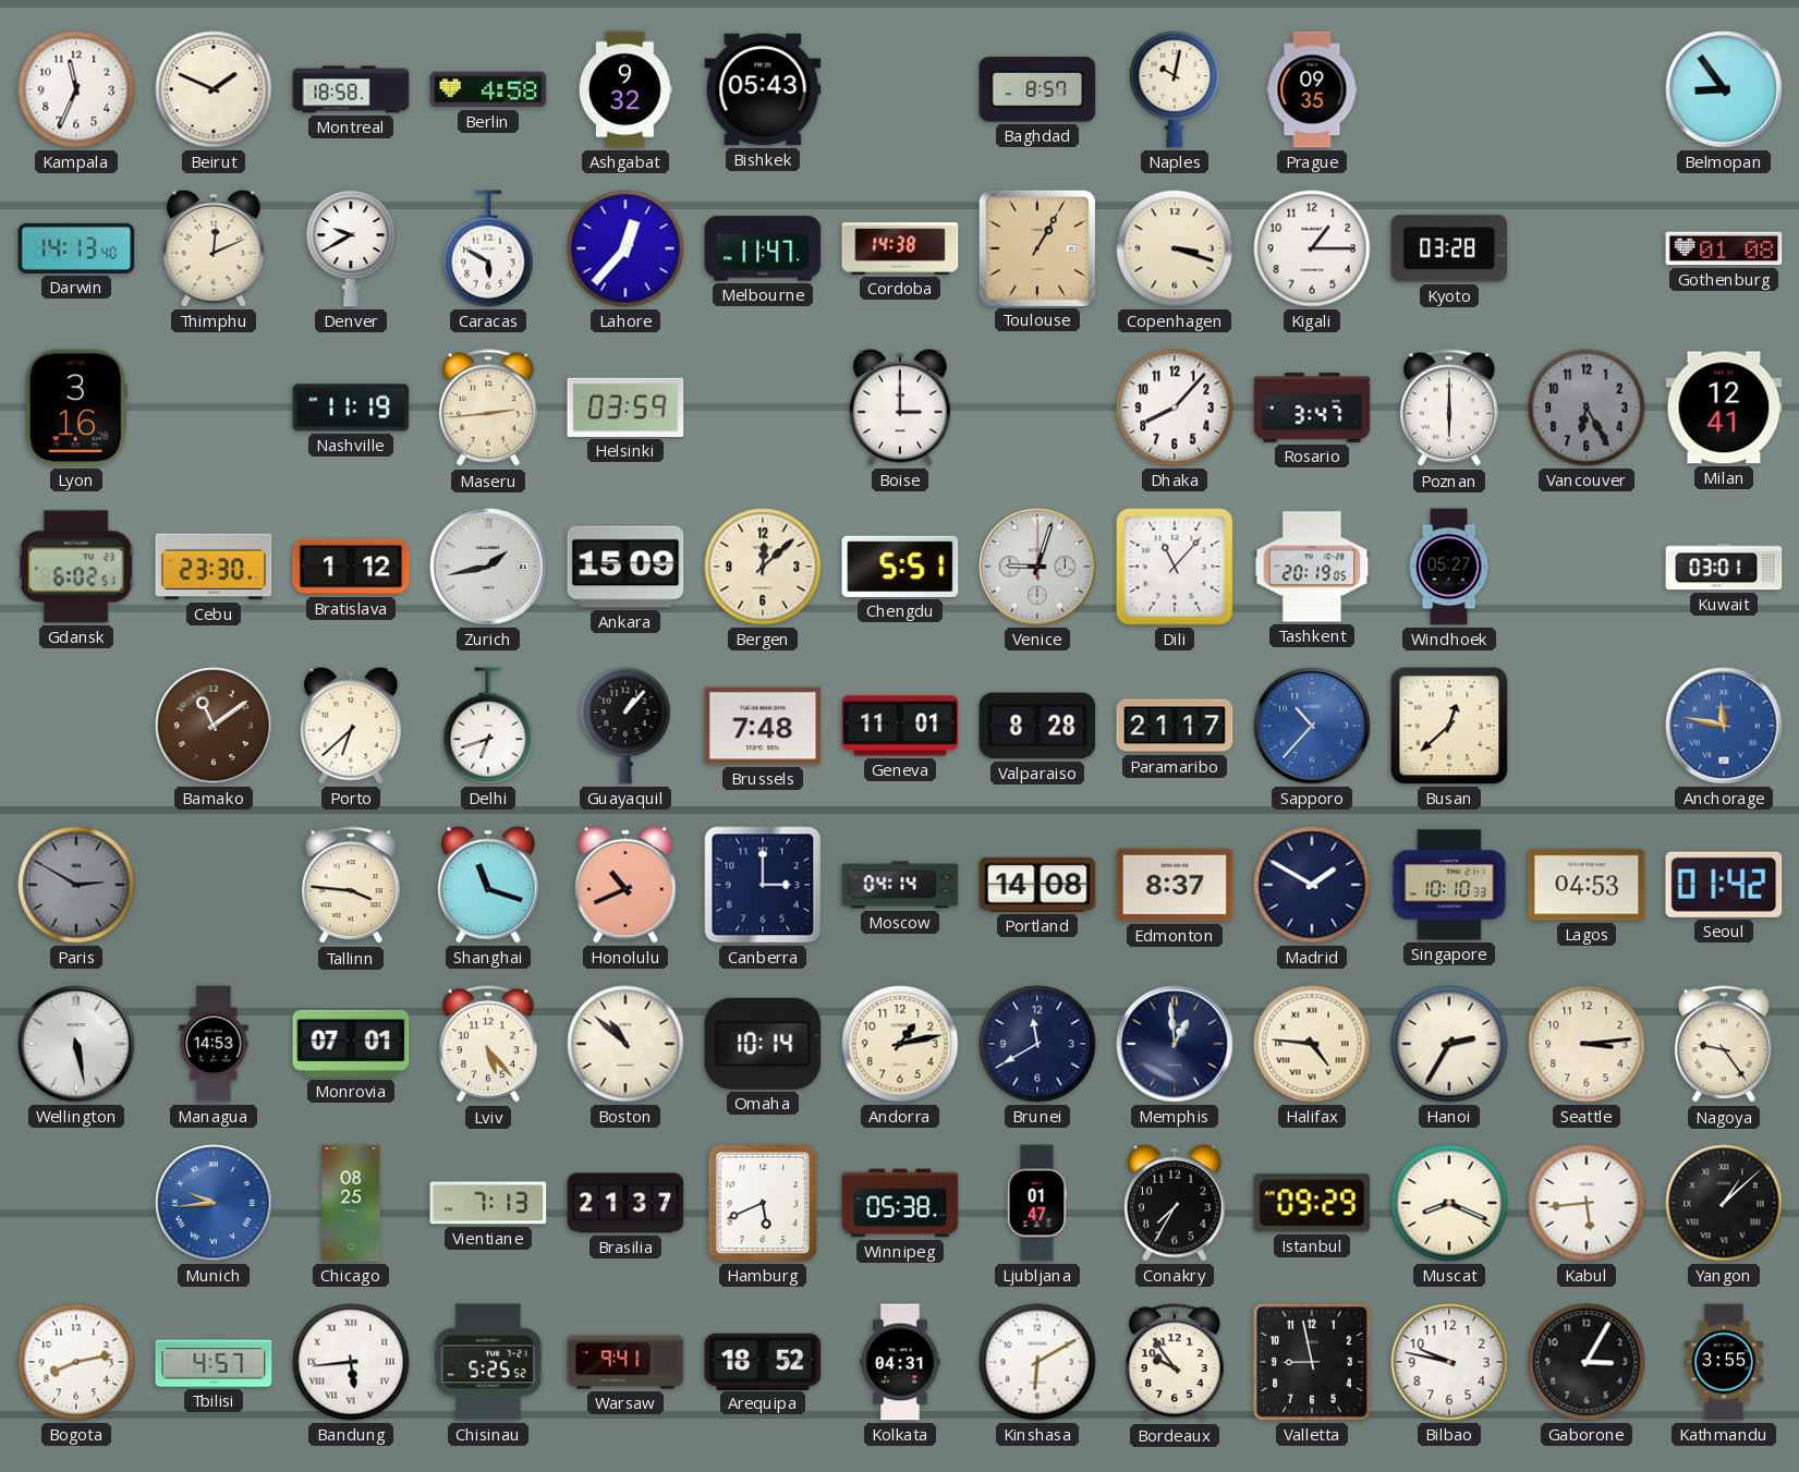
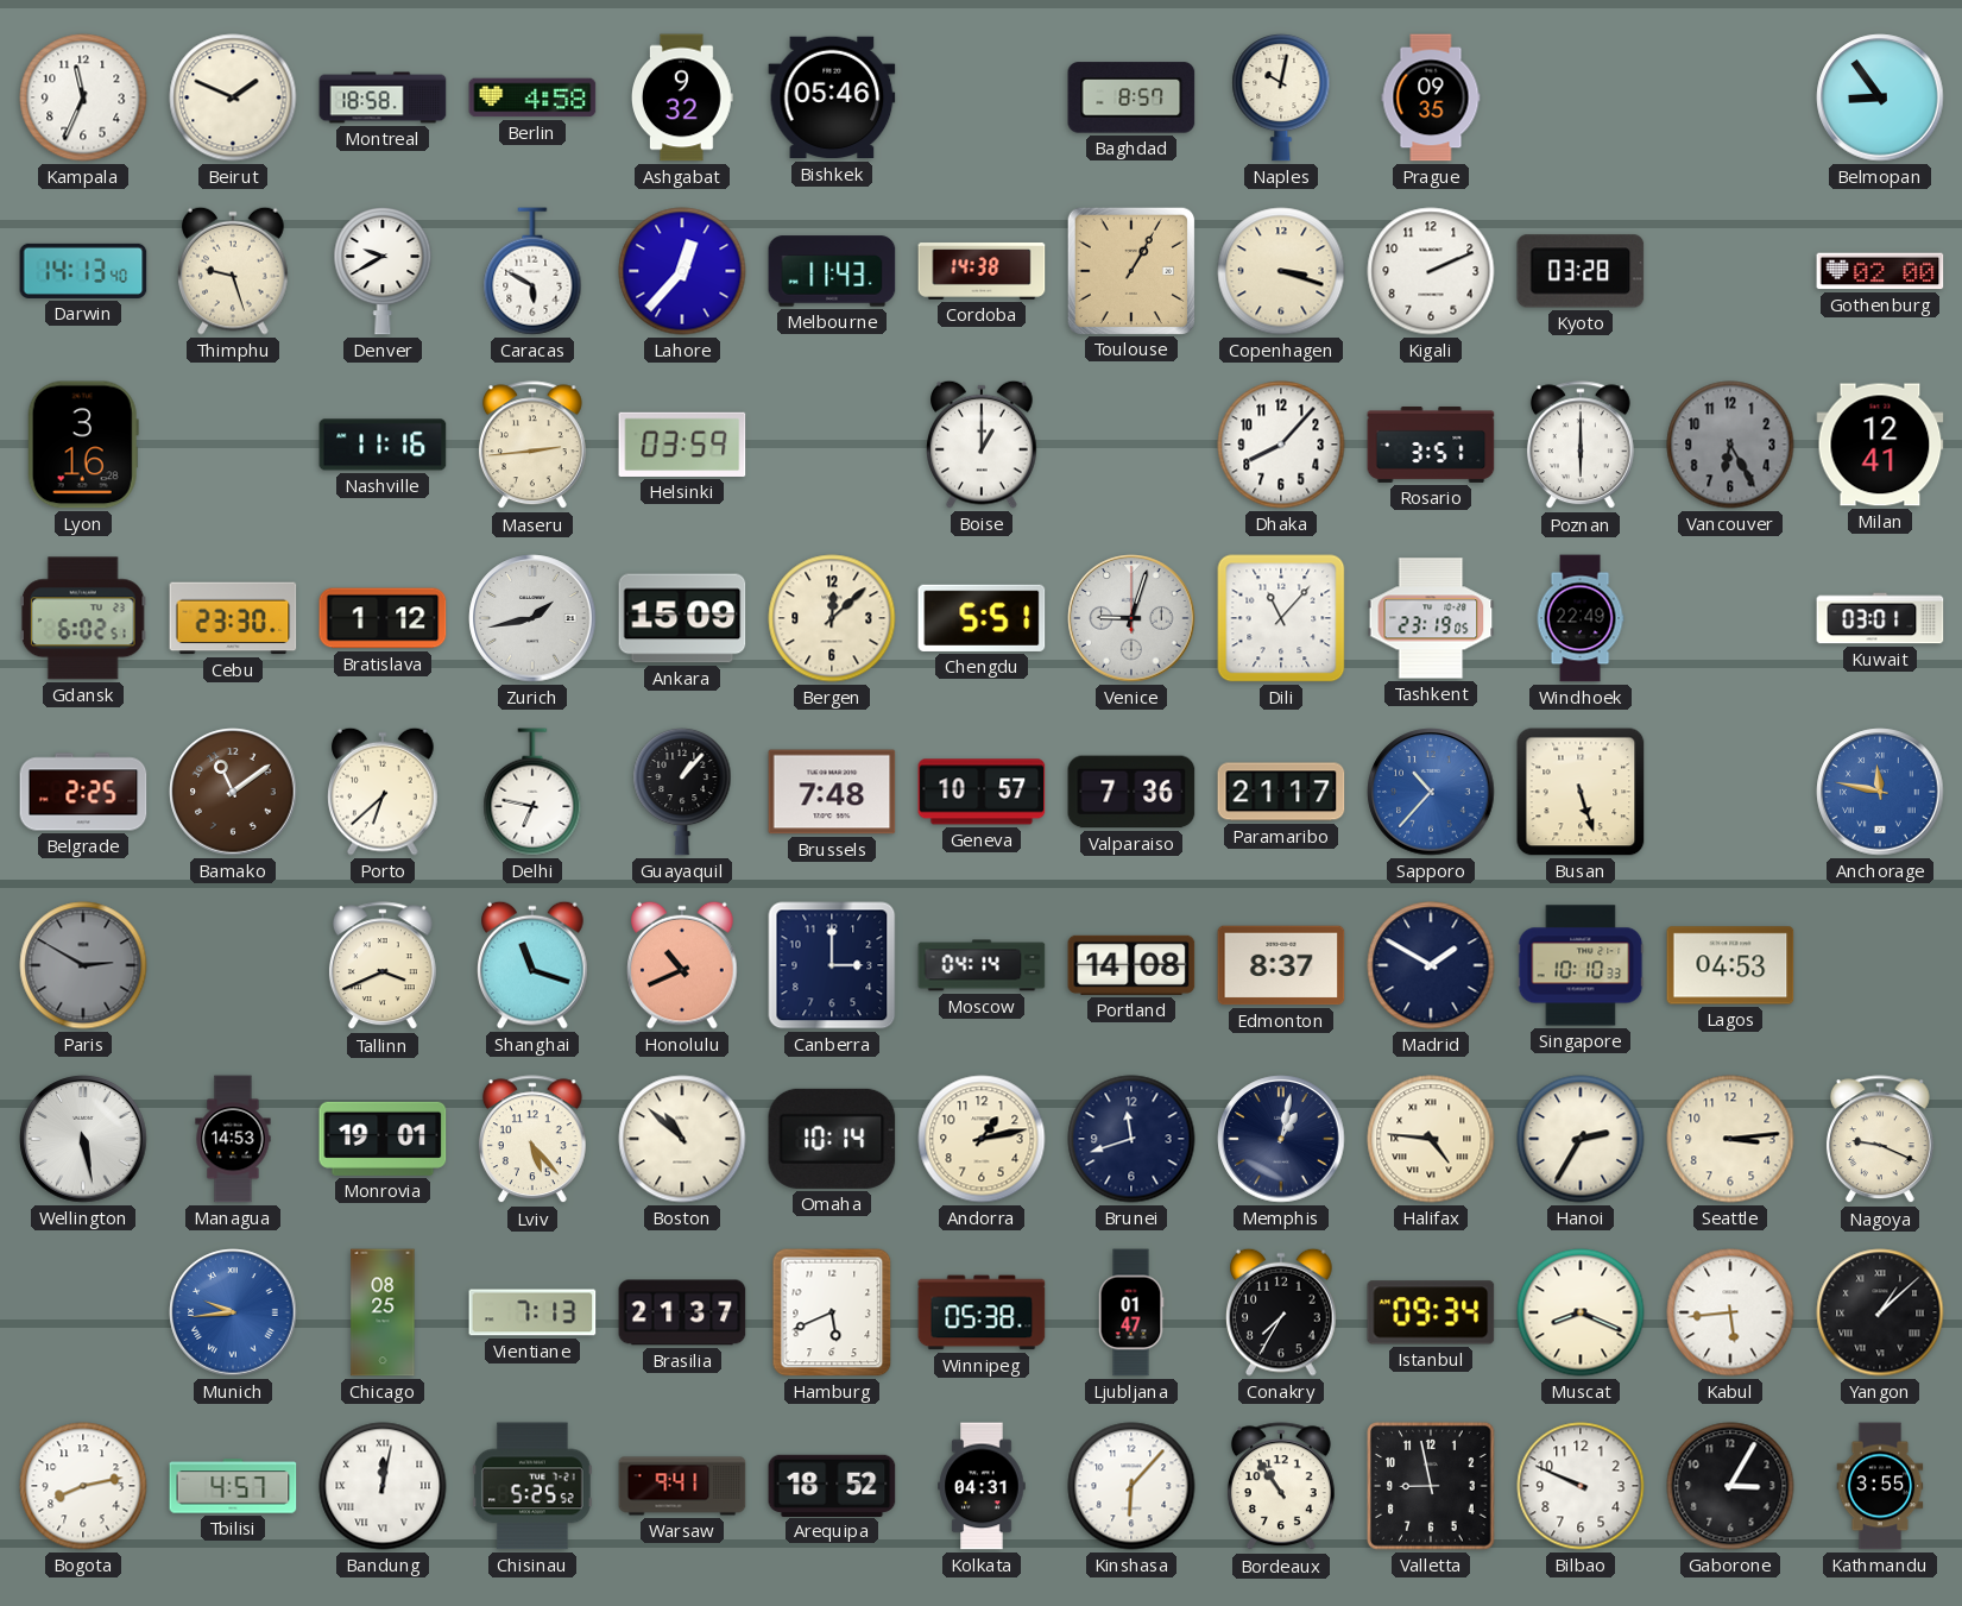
Bishkek: 05:43 -> 05:46 (832, 97)
Thimphu: 12:11 -> 9:27 (234, 271)
Melbourne: 11:47 -> 11:43 (832, 271)
Kigali: 1:15 -> 2:11 (1431, 271)
Gothenburg: 01:08 -> 02:00 (1880, 271)
Nashville: 11:19 -> 11:16 (383, 445)
Boise: 3:00 -> 1:00 (983, 445)
Rosario: 3:47 -> 3:51 (1431, 445)
Tashkent: 20:19 -> 23:19 (1431, 618)
Windhoek: 05:27 -> 22:49 (1581, 618)
Belgrade: none -> 2:25 (83, 792)
Delhi: 6:42 -> 6:47 (532, 792)
Geneva: 11:01 -> 10:57 (982, 792)
Valparaiso: 8:28 -> 7:36 (1131, 792)
Busan: 12:38 -> 5:27 (1581, 792)
Tallinn: 3:46 -> 3:41 (383, 966)
Seoul: 01:42 -> none (1724, 885)
Monrovia: 07:01 -> 19:01 (383, 1139)
Brunei: 11:40 -> 11:42 (1131, 1139)
Memphis: 12:59 -> 1:02 (1281, 1139)
Nagoya: 9:24 -> 9:19 (1880, 1140)
Istanbul: 09:29 -> 09:34 (1431, 1312)
Bandung: 5:44 -> 12:02 (383, 1486)
Kinshasa: 6:10 -> 6:07 (1131, 1486)
Bordeaux: 9:54 -> 10:54 (1281, 1487)
Bilbao: 9:47 -> 9:49 (1581, 1486)
